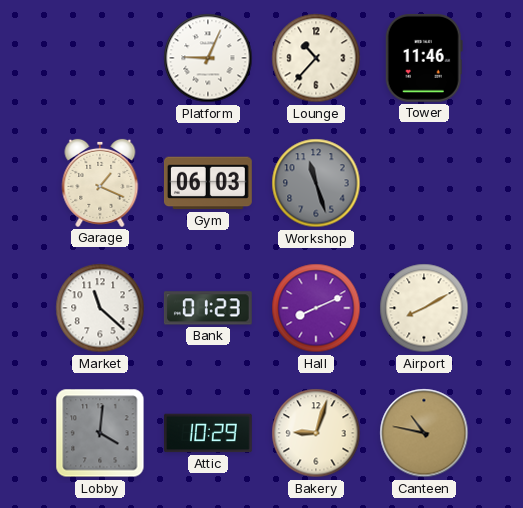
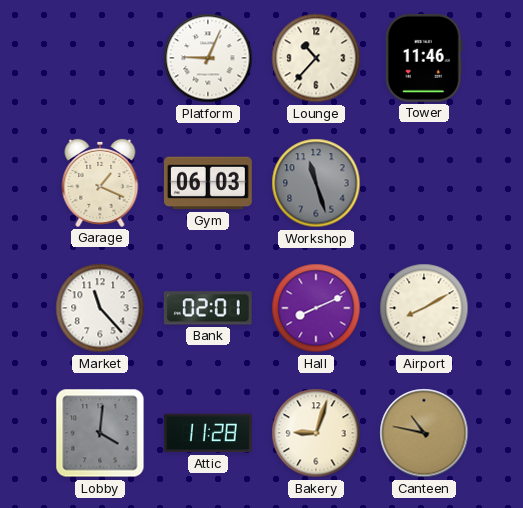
Market: 11:22 -> 11:23 (100, 308)
Bank: 01:23 -> 02:01 (208, 308)
Attic: 10:29 -> 11:28 (209, 433)
